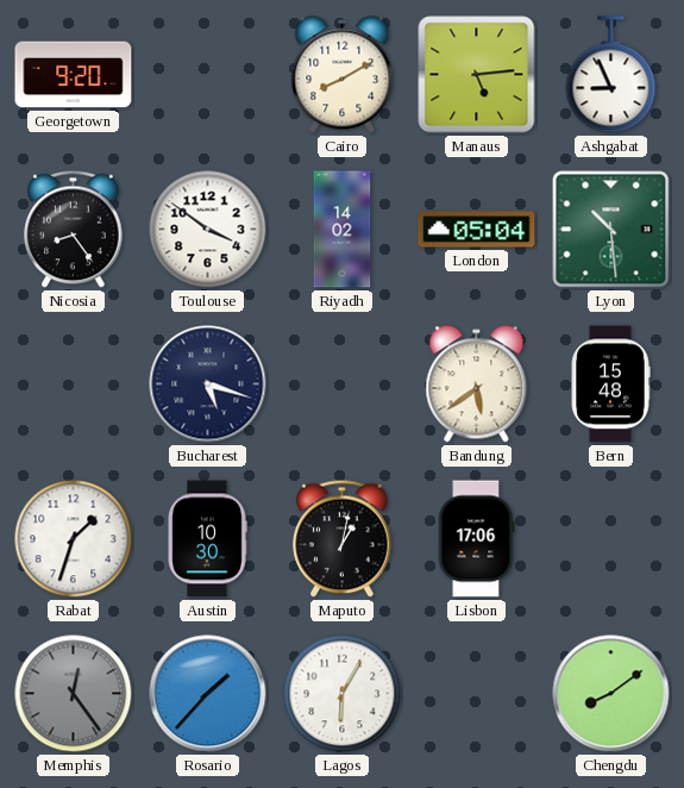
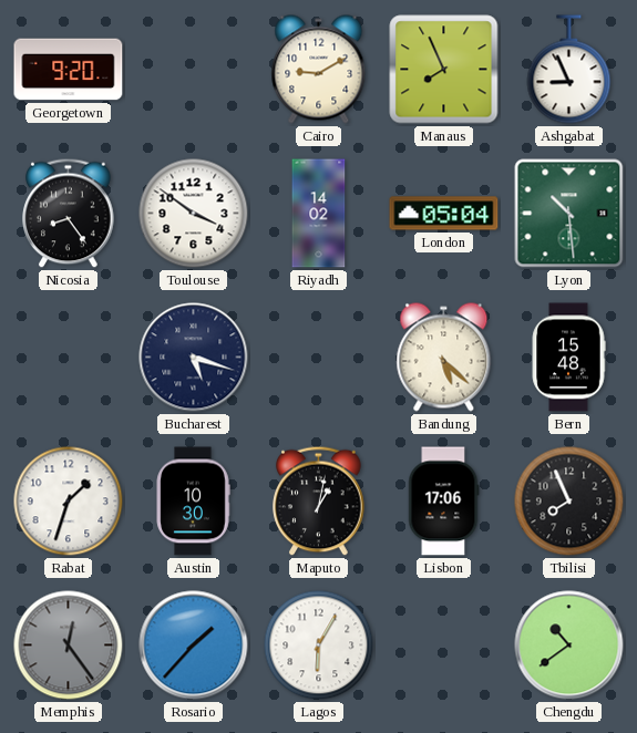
Cairo: 8:10 -> 9:10 (319, 70)
Manaus: 5:14 -> 7:56 (444, 70)
Bandung: 5:39 -> 5:22 (444, 358)
Tbilisi: none -> 7:56 (569, 502)
Chengdu: 8:09 -> 10:39 (569, 646)
